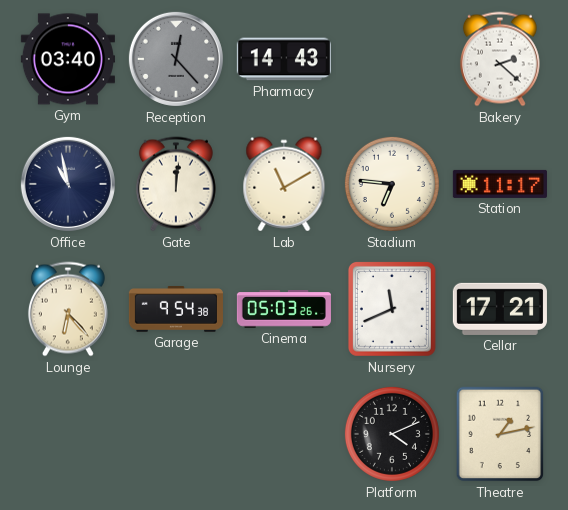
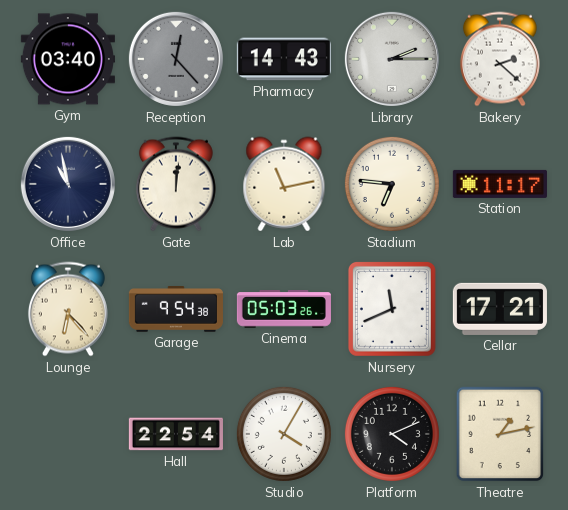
Library: none -> 2:15 (392, 59)
Lab: 11:10 -> 11:13 (284, 184)
Hall: none -> 22:54 (176, 434)
Studio: none -> 4:05 (284, 434)
